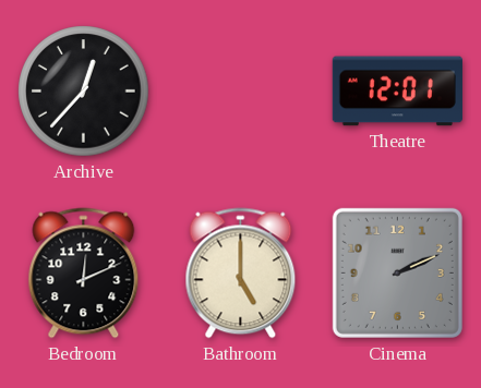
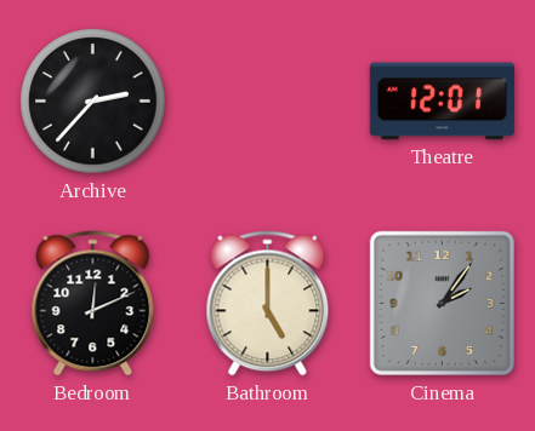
Archive: 12:37 -> 2:37 (93, 102)
Cinema: 2:11 -> 2:06 (442, 303)
